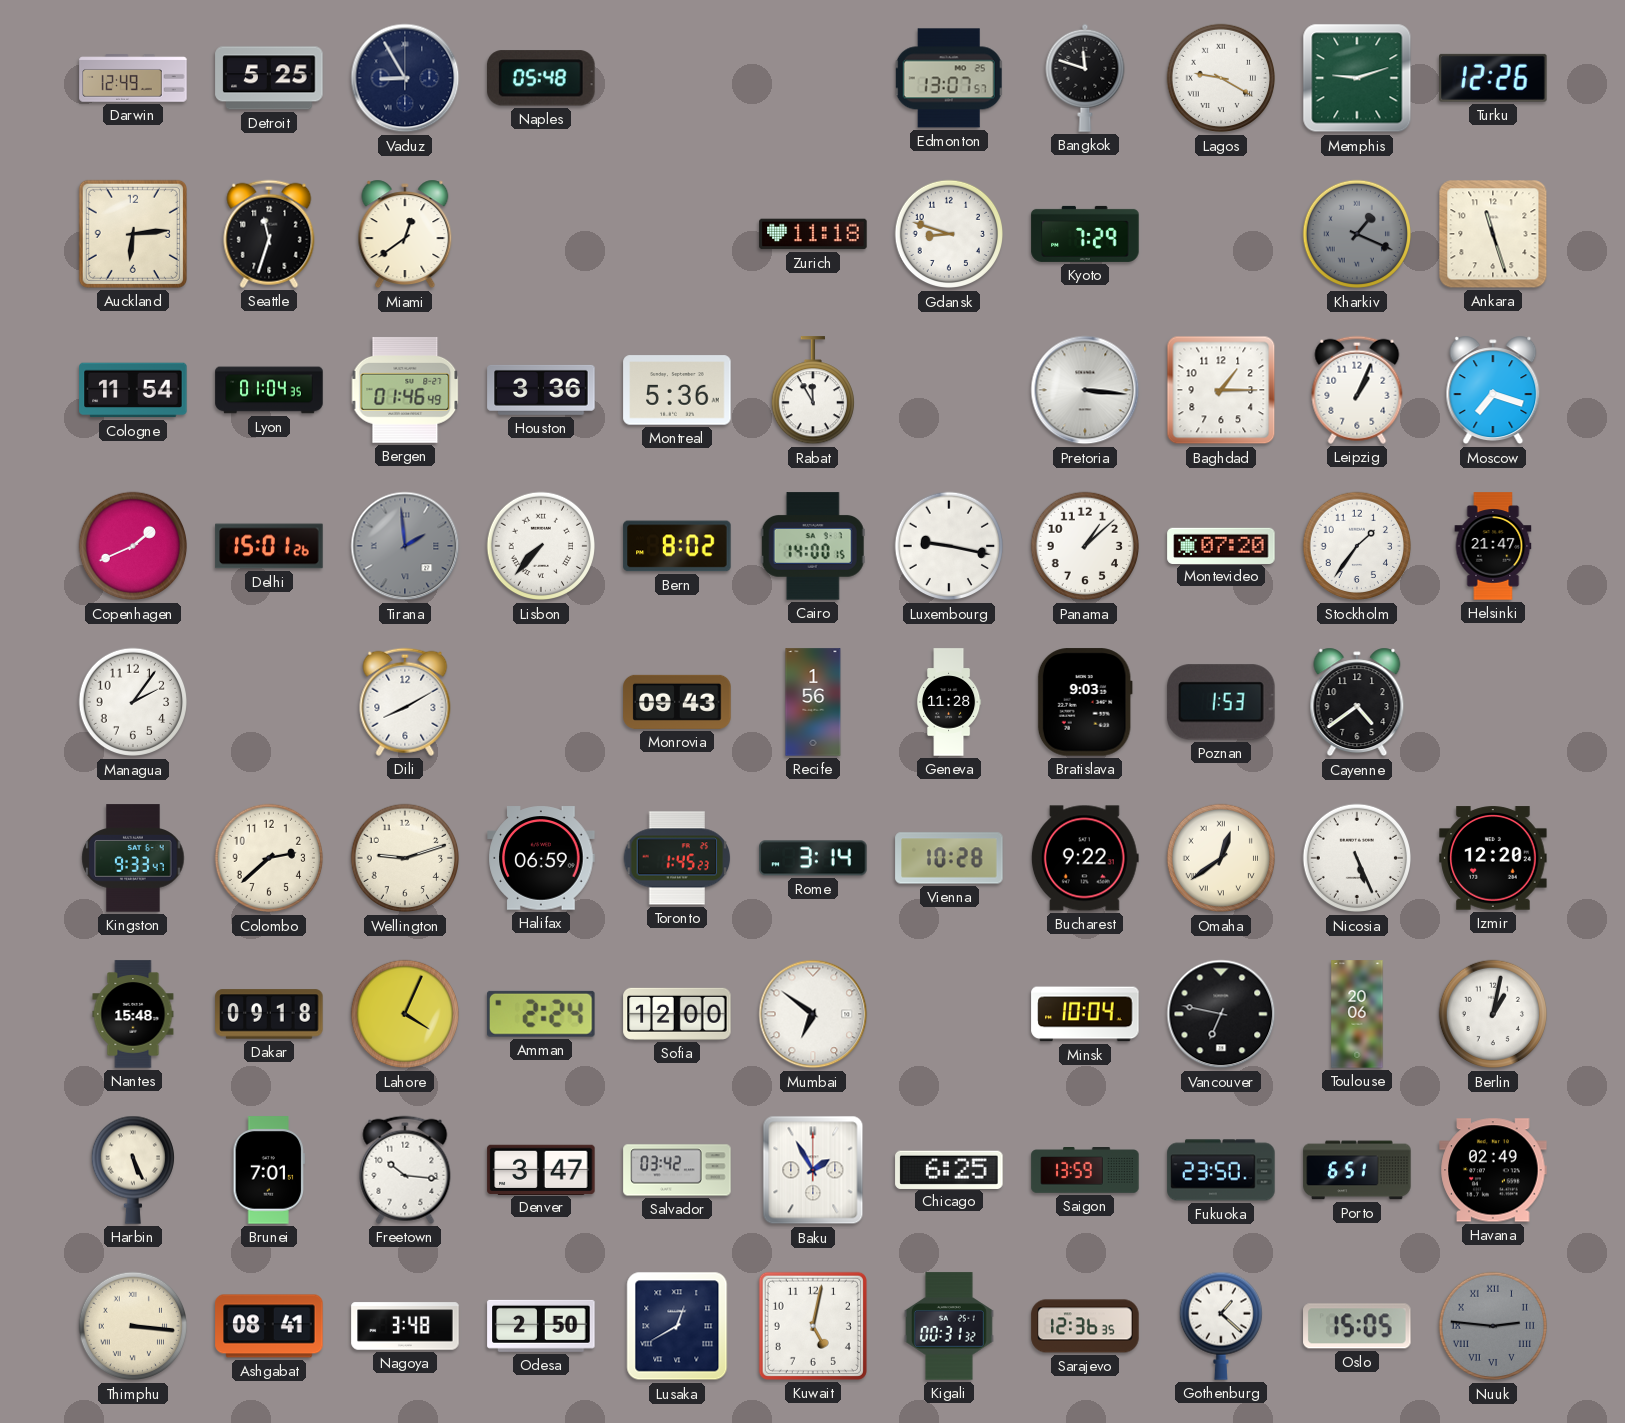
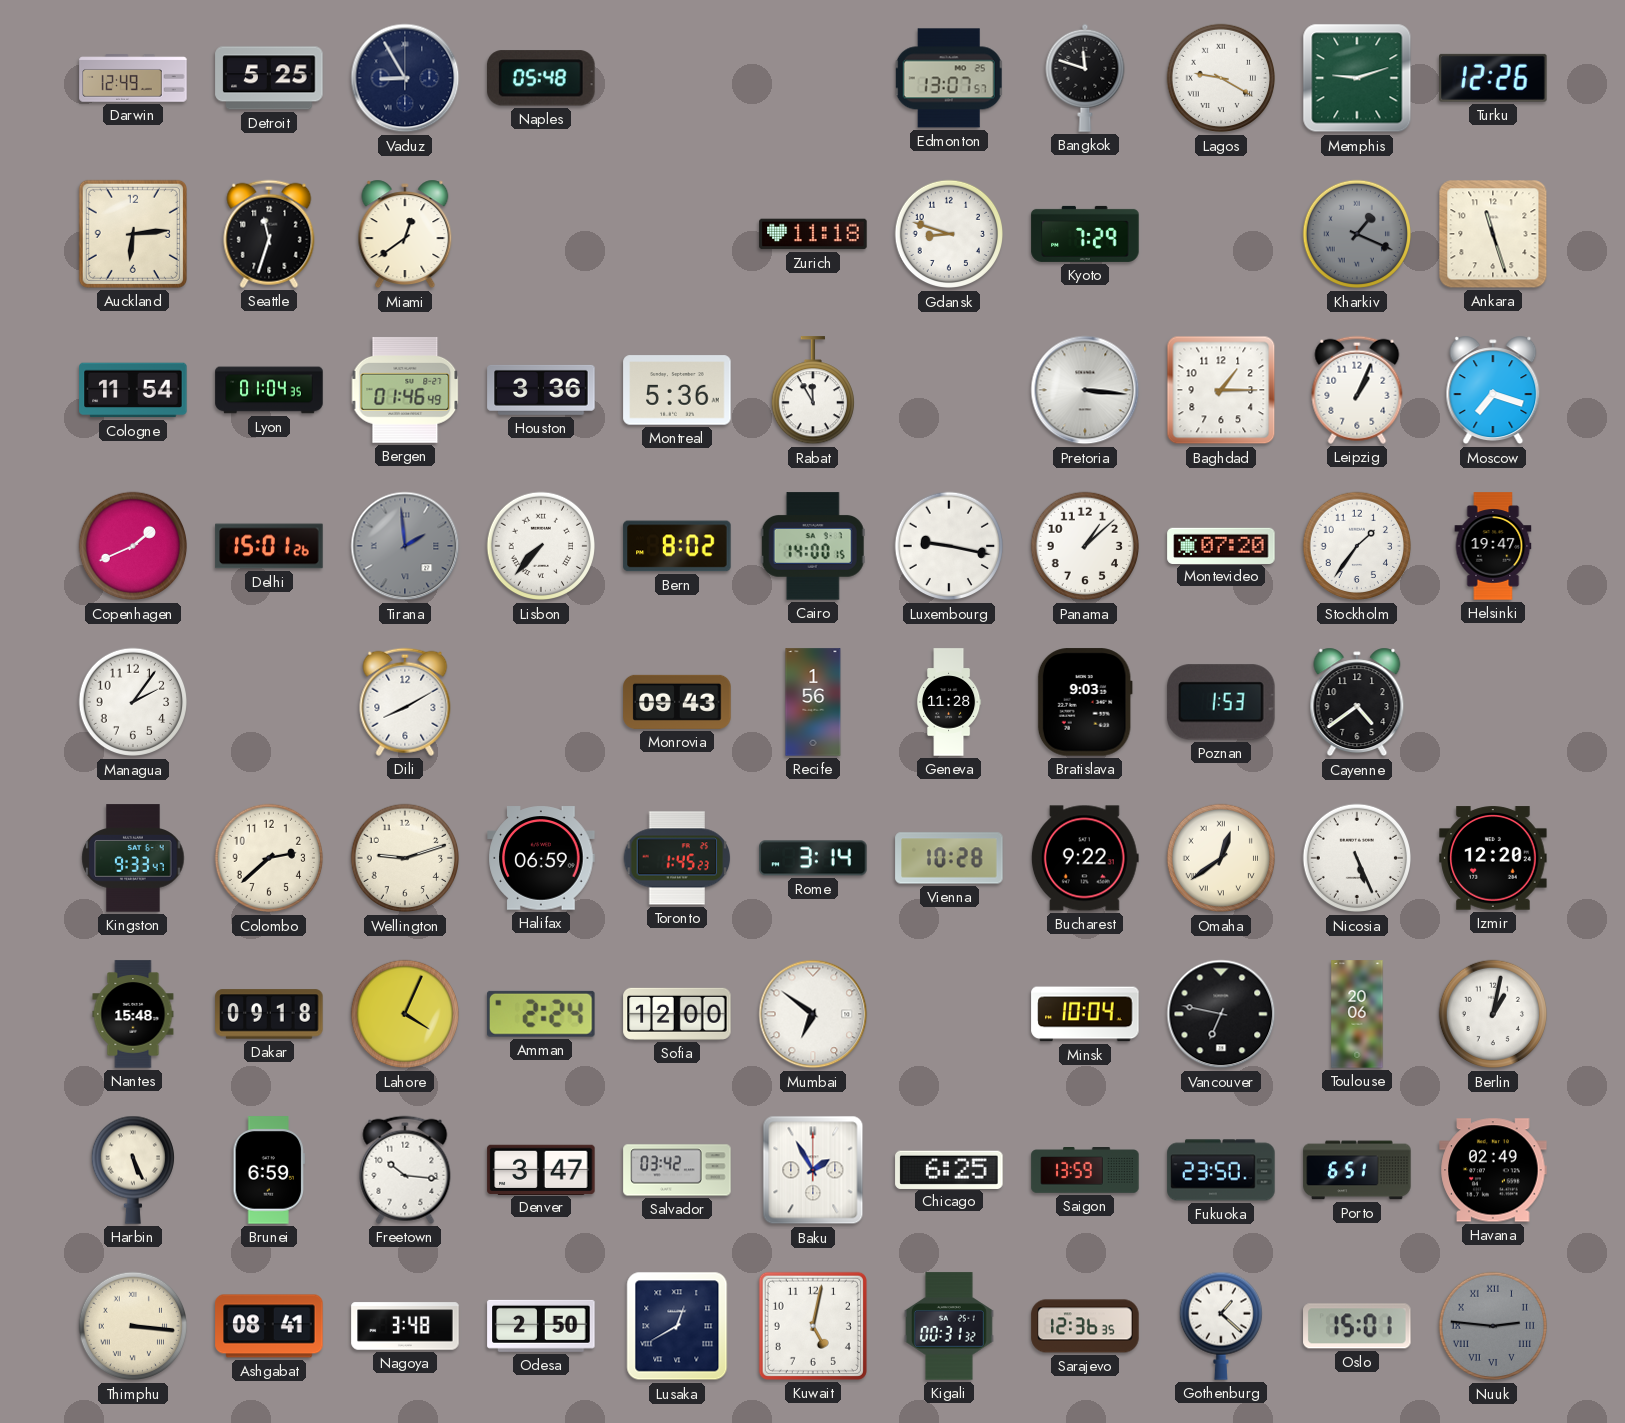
Helsinki: 21:47 -> 19:47 (1493, 546)
Brunei: 7:01 -> 6:59 (269, 1170)
Oslo: 15:05 -> 15:01 (1357, 1326)
